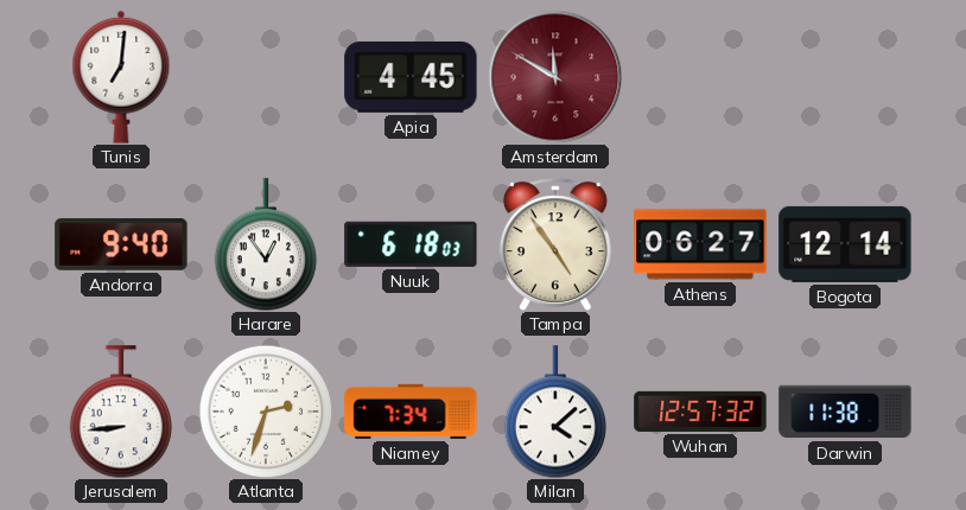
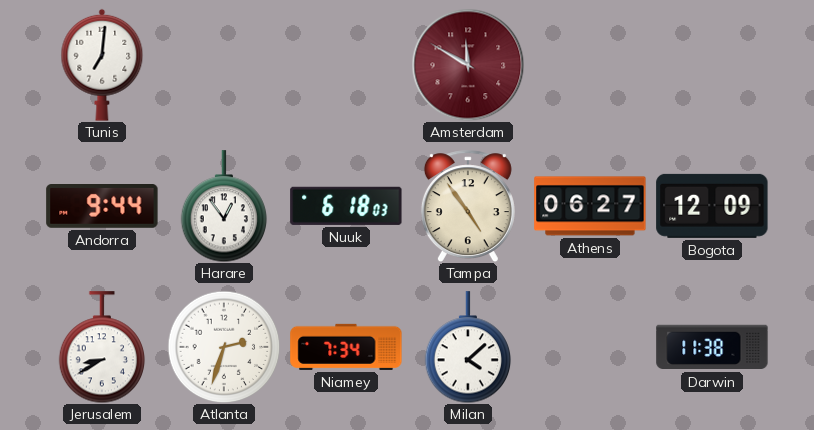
Apia: 4:45 -> none (411, 77)
Andorra: 9:40 -> 9:44 (102, 207)
Bogota: 12:14 -> 12:09 (712, 206)
Jerusalem: 8:44 -> 8:40 (102, 347)
Wuhan: 12:57 -> none (700, 412)
